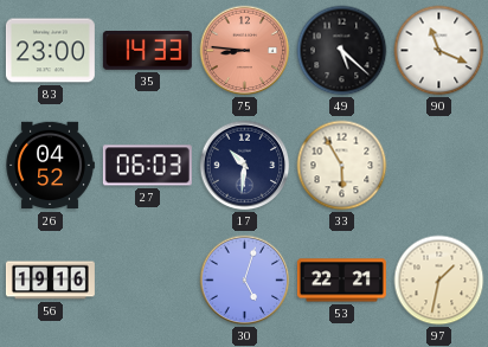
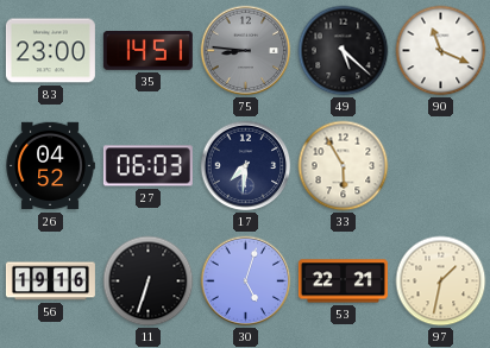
35: 14:33 -> 14:51 (147, 51)
75 dial: salmon -> grey (246, 51)
17: 10:31 -> 7:31 (246, 166)
11: none -> 6:33 (149, 281)
